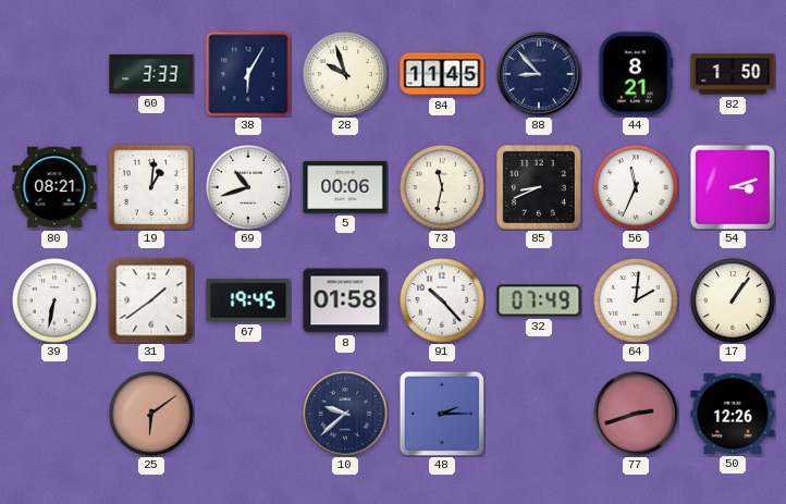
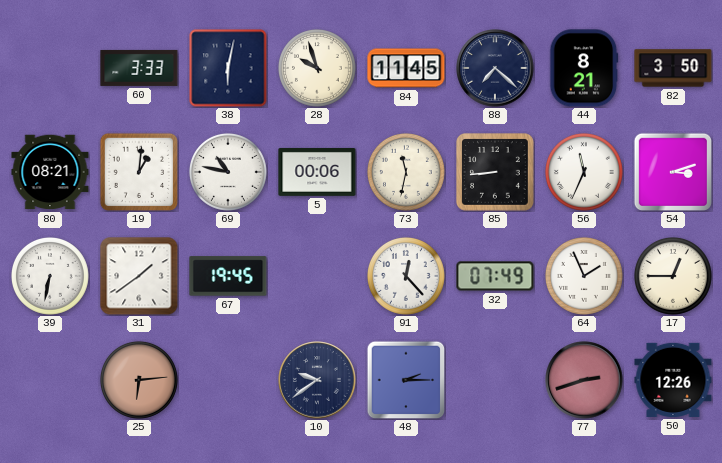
38: 6:05 -> 6:02 (228, 68)
88: 8:53 -> 7:22 (495, 68)
82: 1:50 -> 3:50 (673, 68)
69: 10:42 -> 10:47 (228, 172)
85: 8:41 -> 8:44 (496, 173)
8: 01:58 -> none (345, 300)
91: 10:23 -> 12:23 (406, 276)
64: 2:01 -> 1:56 (584, 276)
17: 1:06 -> 12:45 (673, 276)
25: 6:09 -> 6:14 (139, 380)
10: 9:38 -> 9:39 (317, 380)
